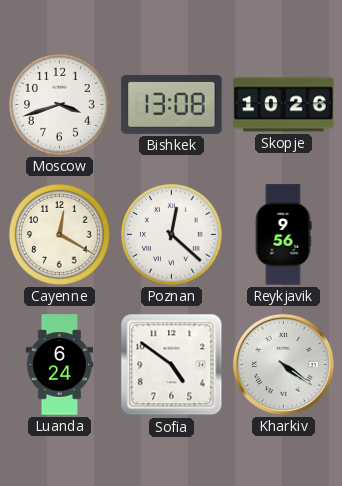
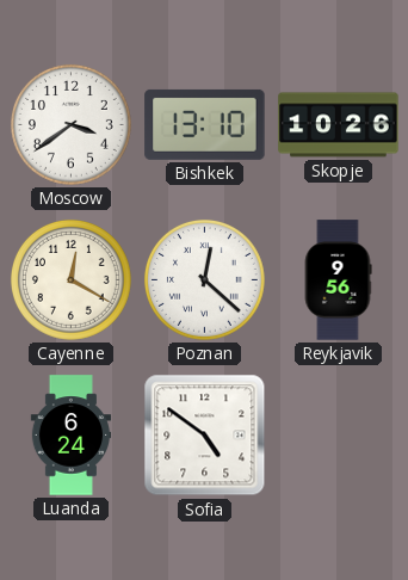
Moscow: 3:42 -> 3:39 (70, 124)
Bishkek: 13:08 -> 13:10 (205, 124)
Kharkiv: 4:21 -> none (283, 364)
